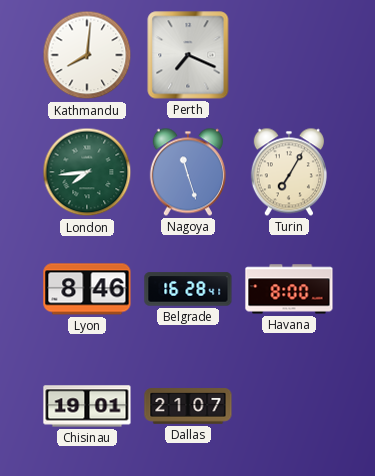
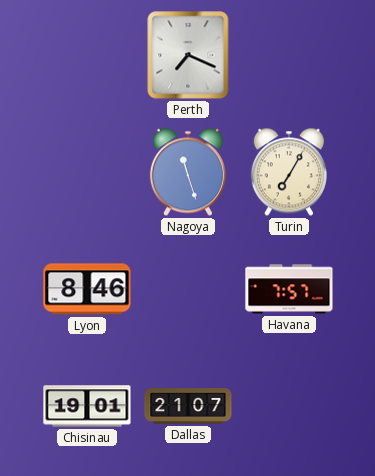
Kathmandu: 8:01 -> none (87, 55)
London: 7:44 -> none (87, 172)
Belgrade: 16:28 -> none (188, 289)
Havana: 8:00 -> 7:57 (289, 289)
